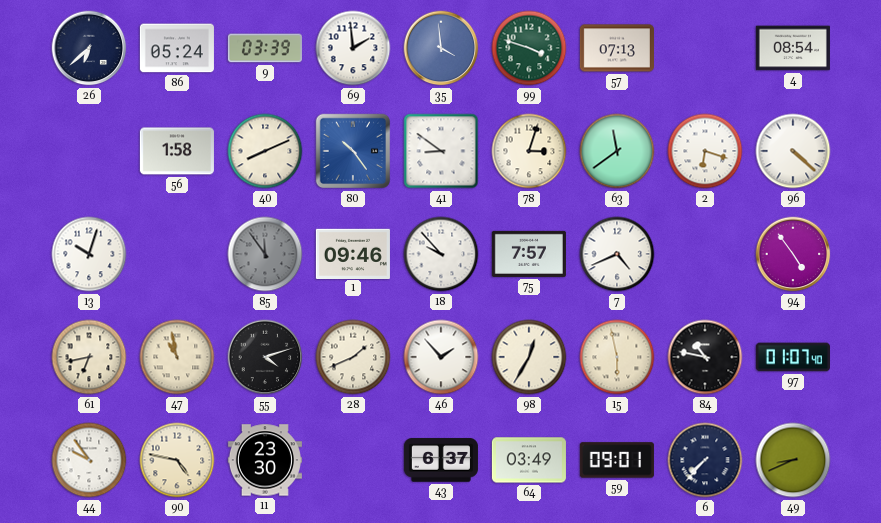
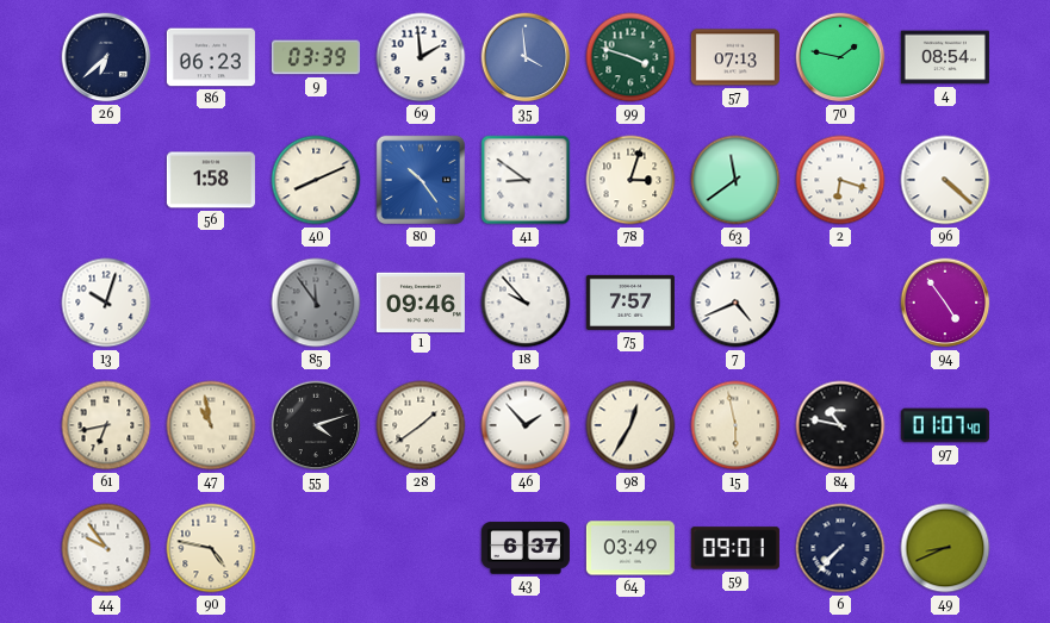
86: 05:24 -> 06:23 (211, 57)
70: none -> 1:47 (840, 57)
28: 1:41 -> 1:39 (421, 425)
11: 23:30 -> none (265, 460)
